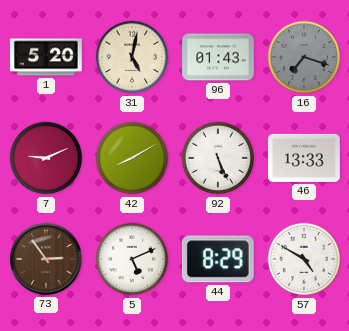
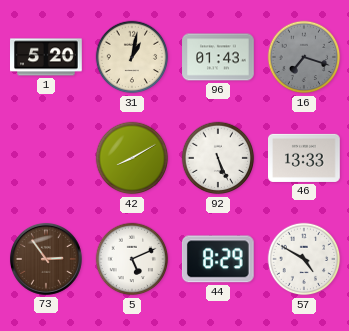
31: 5:02 -> 1:02 (132, 57)
7: 9:11 -> none (46, 158)
